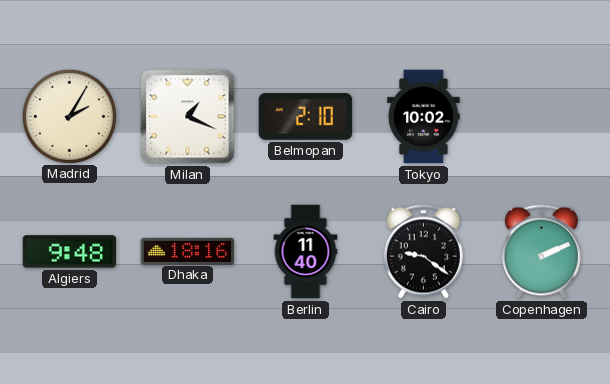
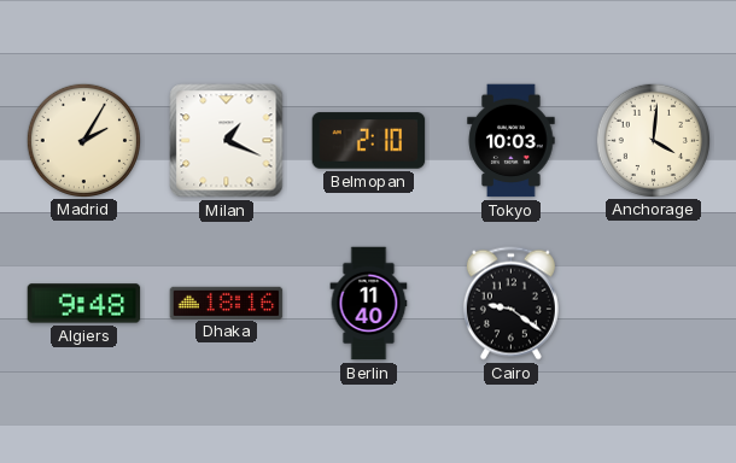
Tokyo: 10:02 -> 10:03 (512, 141)
Anchorage: none -> 4:01 (653, 140)
Copenhagen: 2:11 -> none (541, 252)
